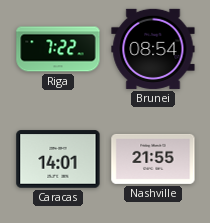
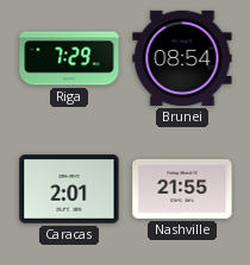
Riga: 7:22 -> 7:29 (69, 58)
Caracas: 14:01 -> 2:01 (69, 189)
